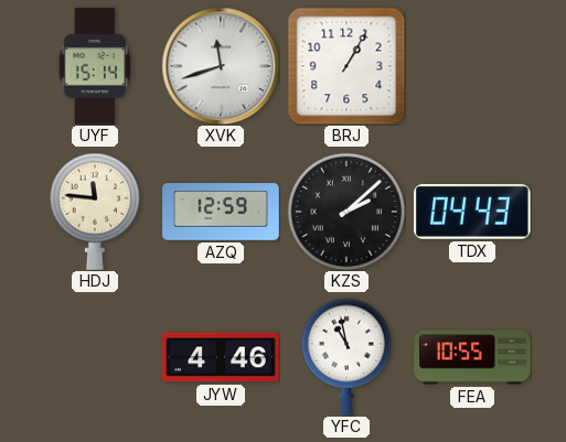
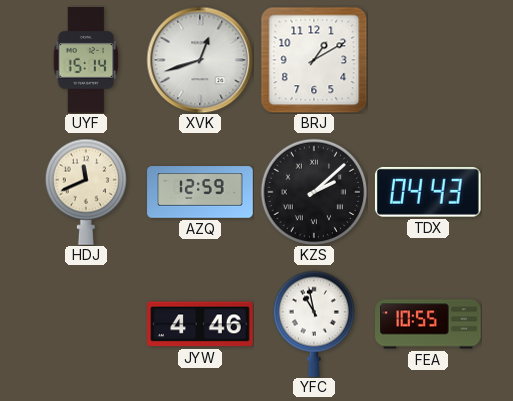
XVK: 11:42 -> 12:42 (200, 60)
BRJ: 1:05 -> 1:10 (314, 60)
HDJ: 11:46 -> 11:41 (85, 192)
